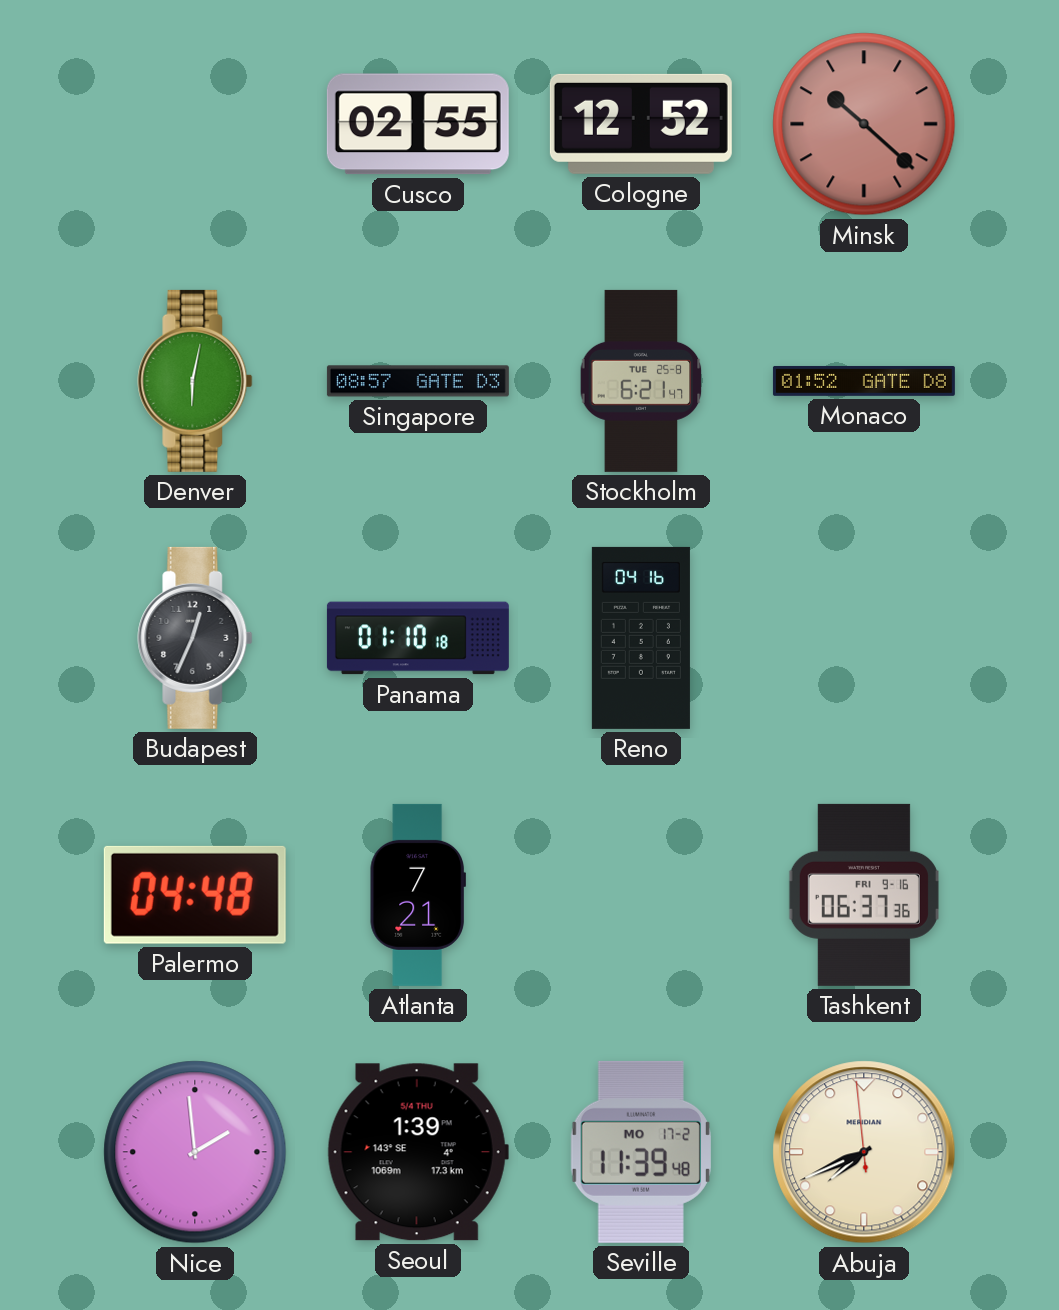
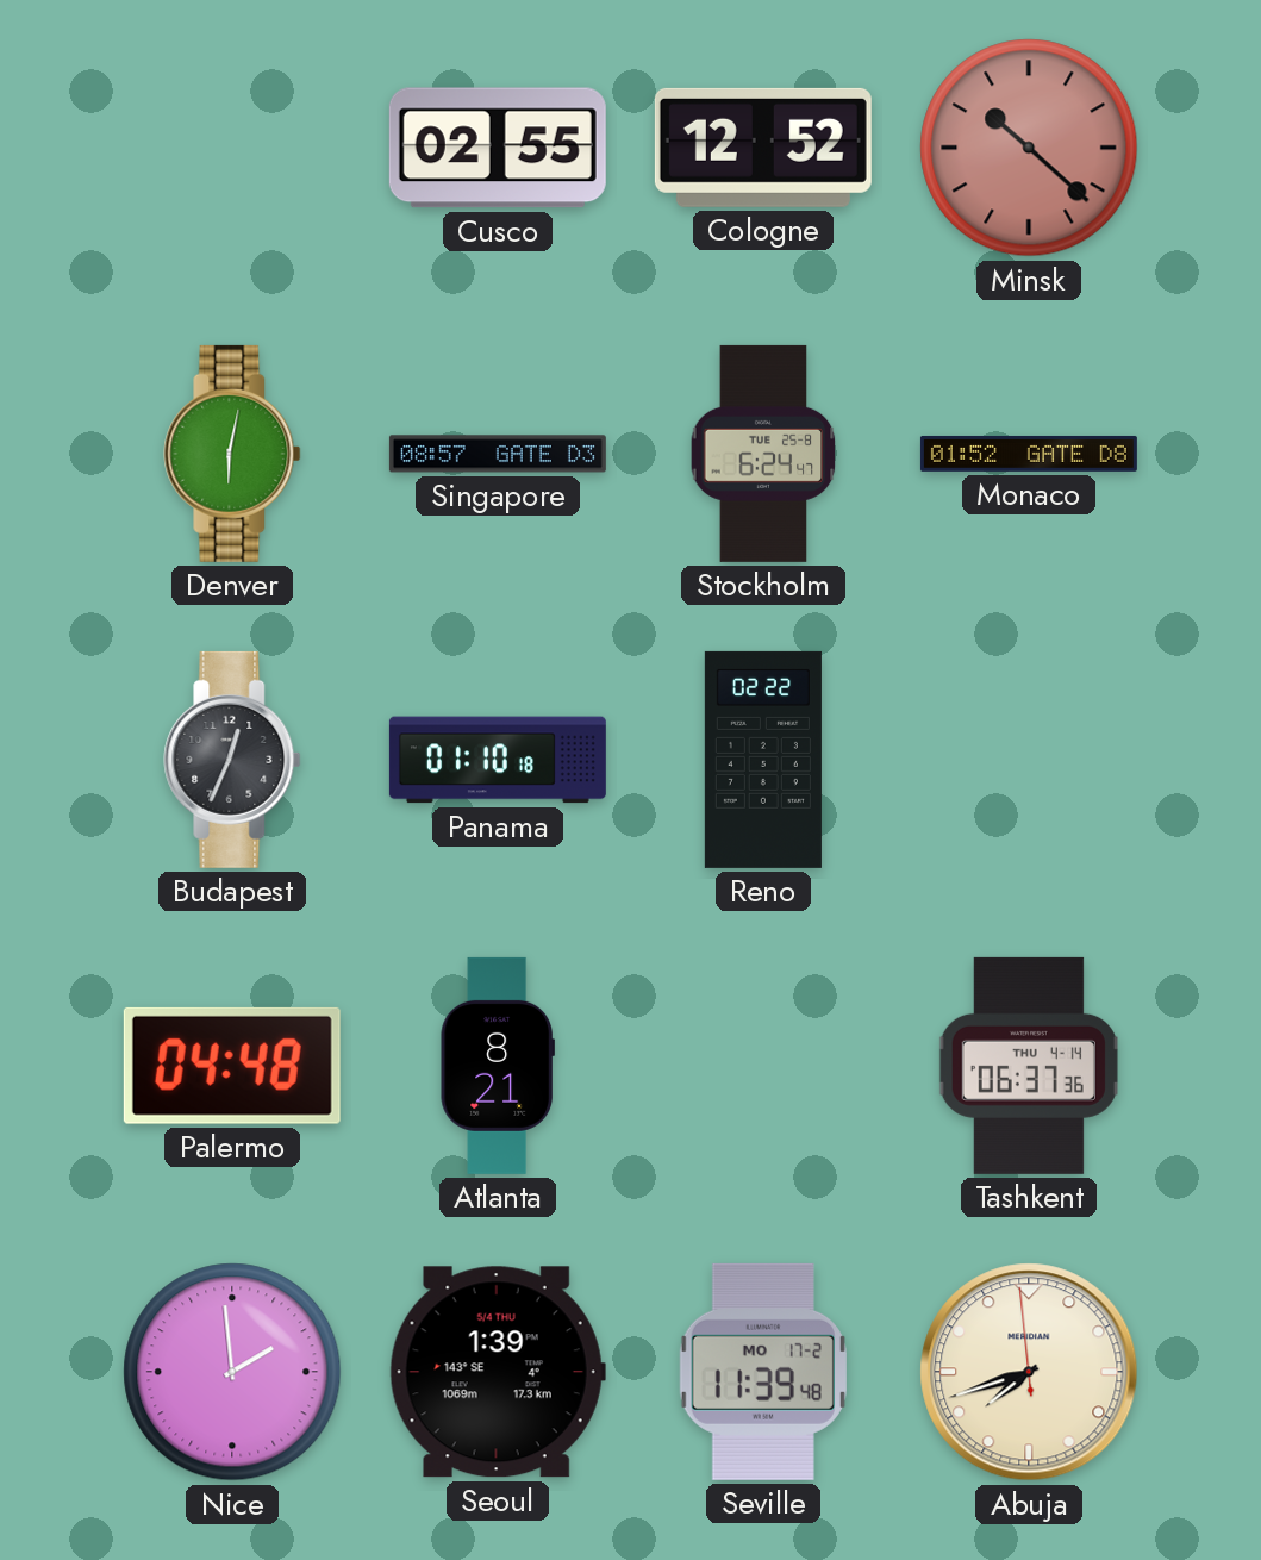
Stockholm: 6:21 -> 6:24 (763, 454)
Reno: 04:16 -> 02:22 (763, 760)
Atlanta: 7:21 -> 8:21 (498, 1066)
Tashkent date: FRI 9-16 -> THU 4-14 (1029, 1066)
Abuja: 7:40 -> 7:41 (1029, 1372)
